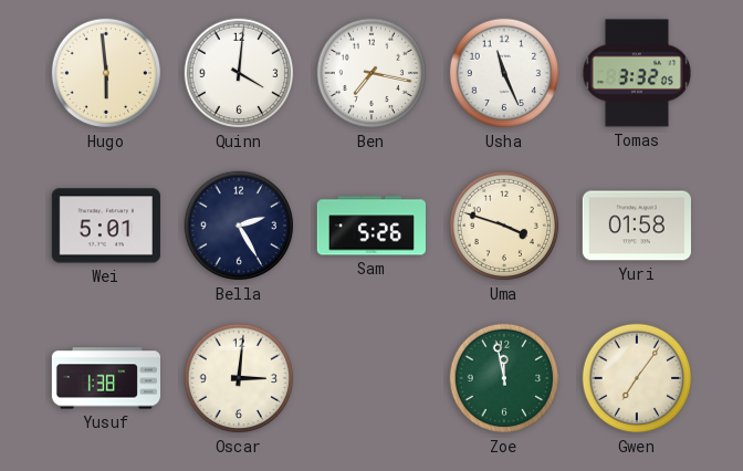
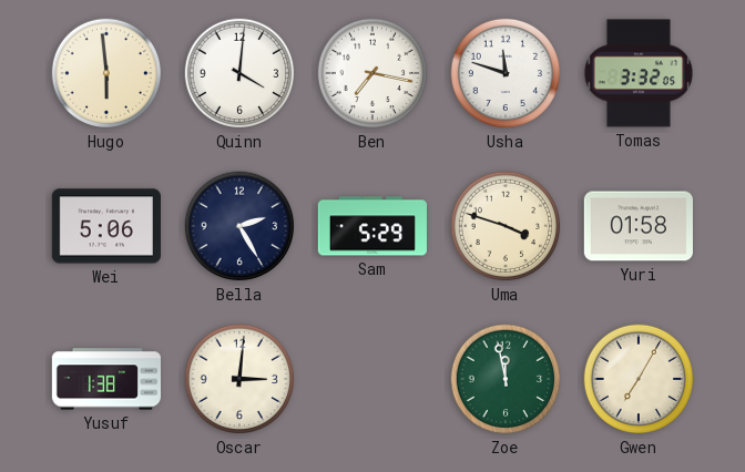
Usha: 11:26 -> 11:48 (506, 73)
Wei: 5:01 -> 5:06 (106, 226)
Sam: 5:26 -> 5:29 (372, 226)
Gwen: 7:06 -> 7:05 (639, 379)
